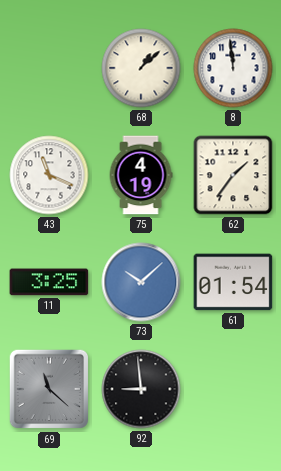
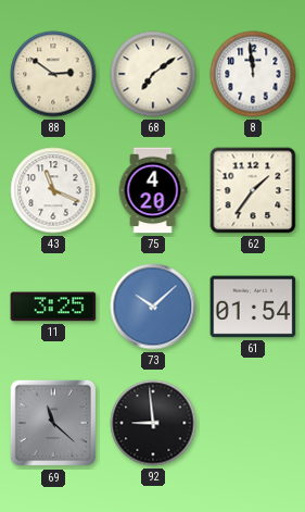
88: none -> 2:51 (53, 74)
68: 1:08 -> 7:09 (153, 74)
75: 4:19 -> 4:20 (153, 190)
